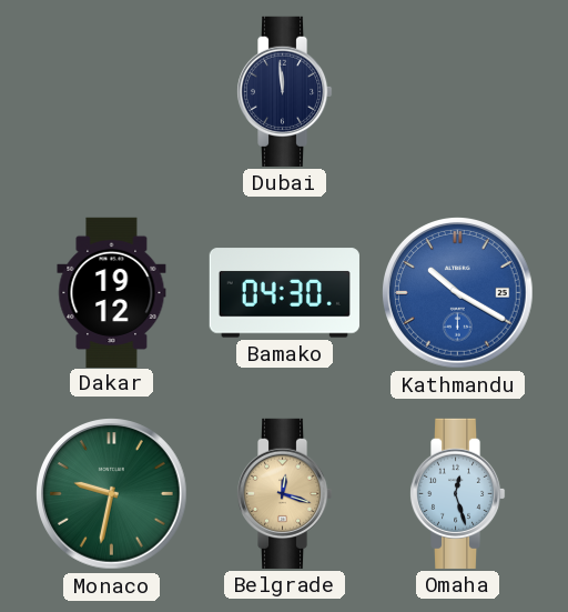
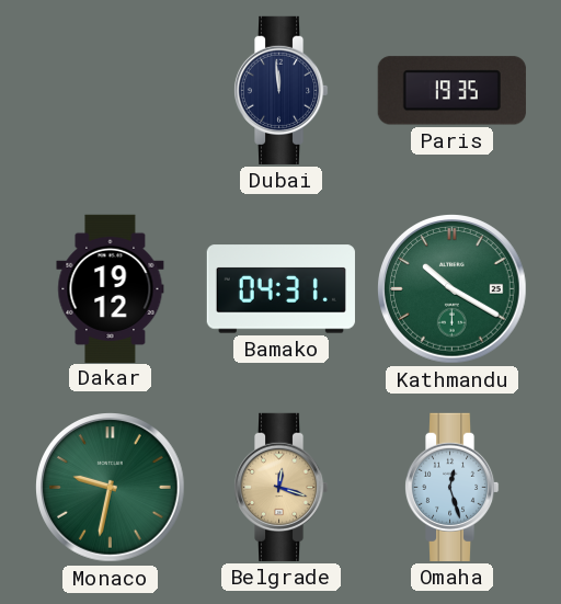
Paris: none -> 19:35 (451, 91)
Bamako: 04:30 -> 04:31 (280, 289)
Kathmandu dial: blue -> green (453, 289)
